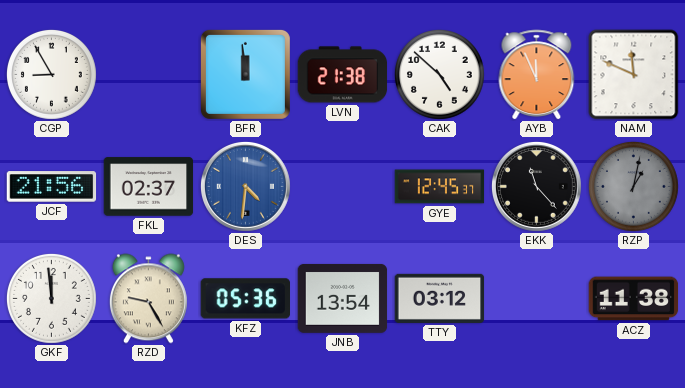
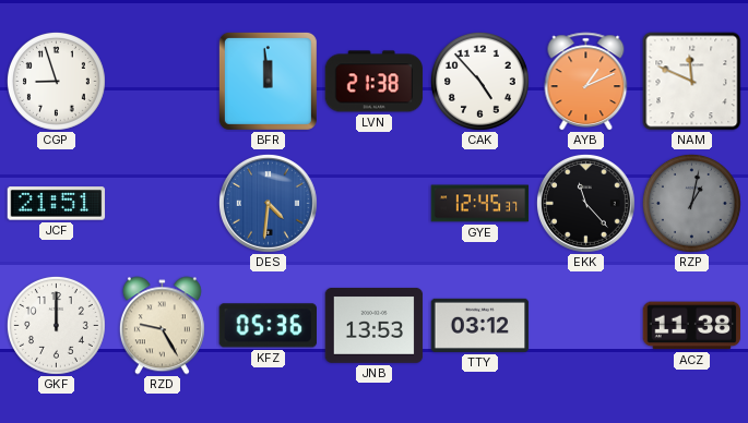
CGP: 8:55 -> 8:57 (56, 81)
CAK: 4:52 -> 4:53 (479, 81)
AYB: 11:56 -> 1:11 (586, 82)
JCF: 21:56 -> 21:51 (57, 204)
FKL: 02:37 -> none (149, 187)
GKF: 11:59 -> 12:00 (56, 325)
JNB: 13:54 -> 13:53 (375, 325)
